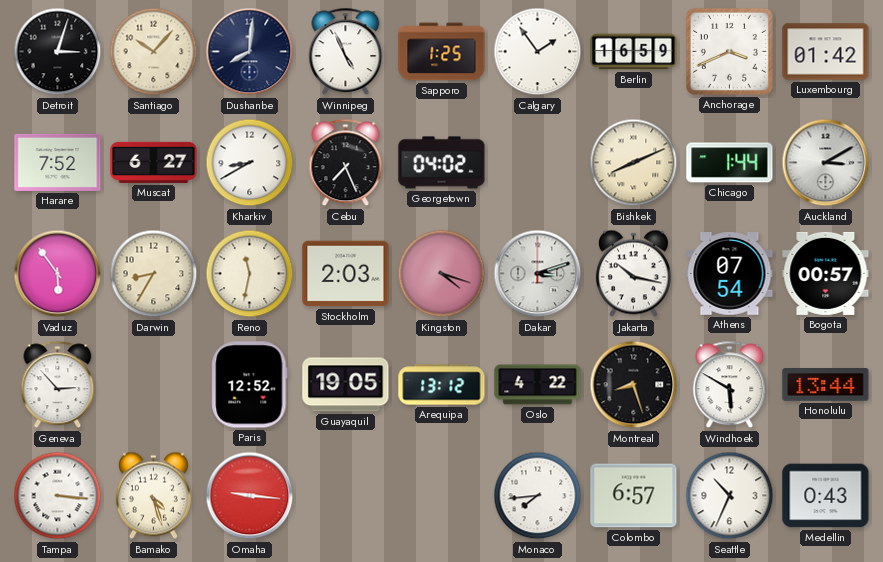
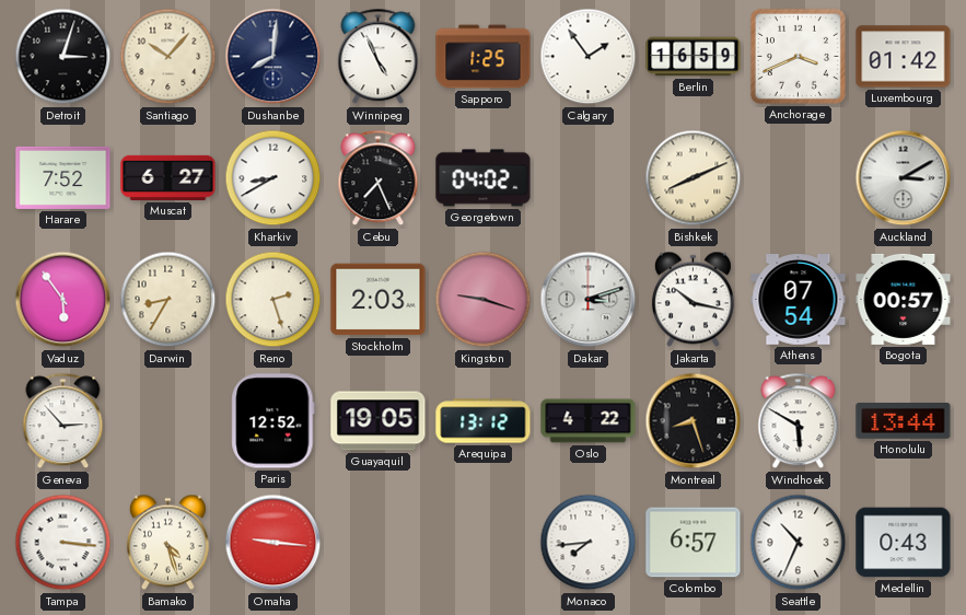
Chicago: 1:44 -> none (730, 163)
Reno: 11:32 -> 2:27 (273, 300)
Kingston: 4:18 -> 9:18 (484, 300)
